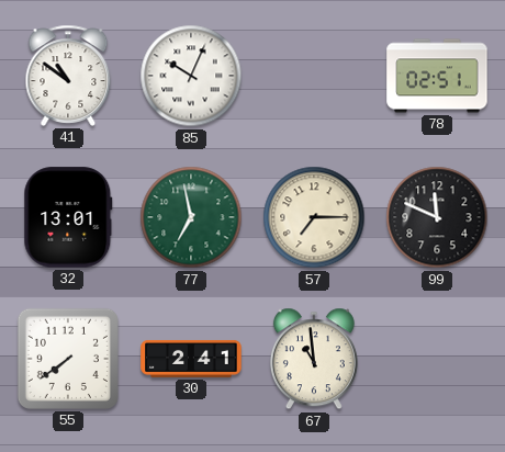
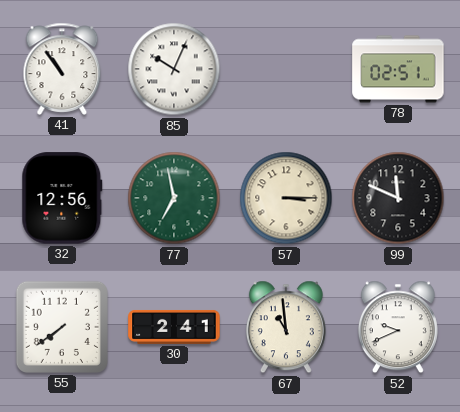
41: 10:51 -> 10:54 (62, 69)
32: 13:01 -> 12:56 (62, 198)
57: 7:15 -> 3:15 (286, 198)
52: none -> 9:41 (398, 327)
